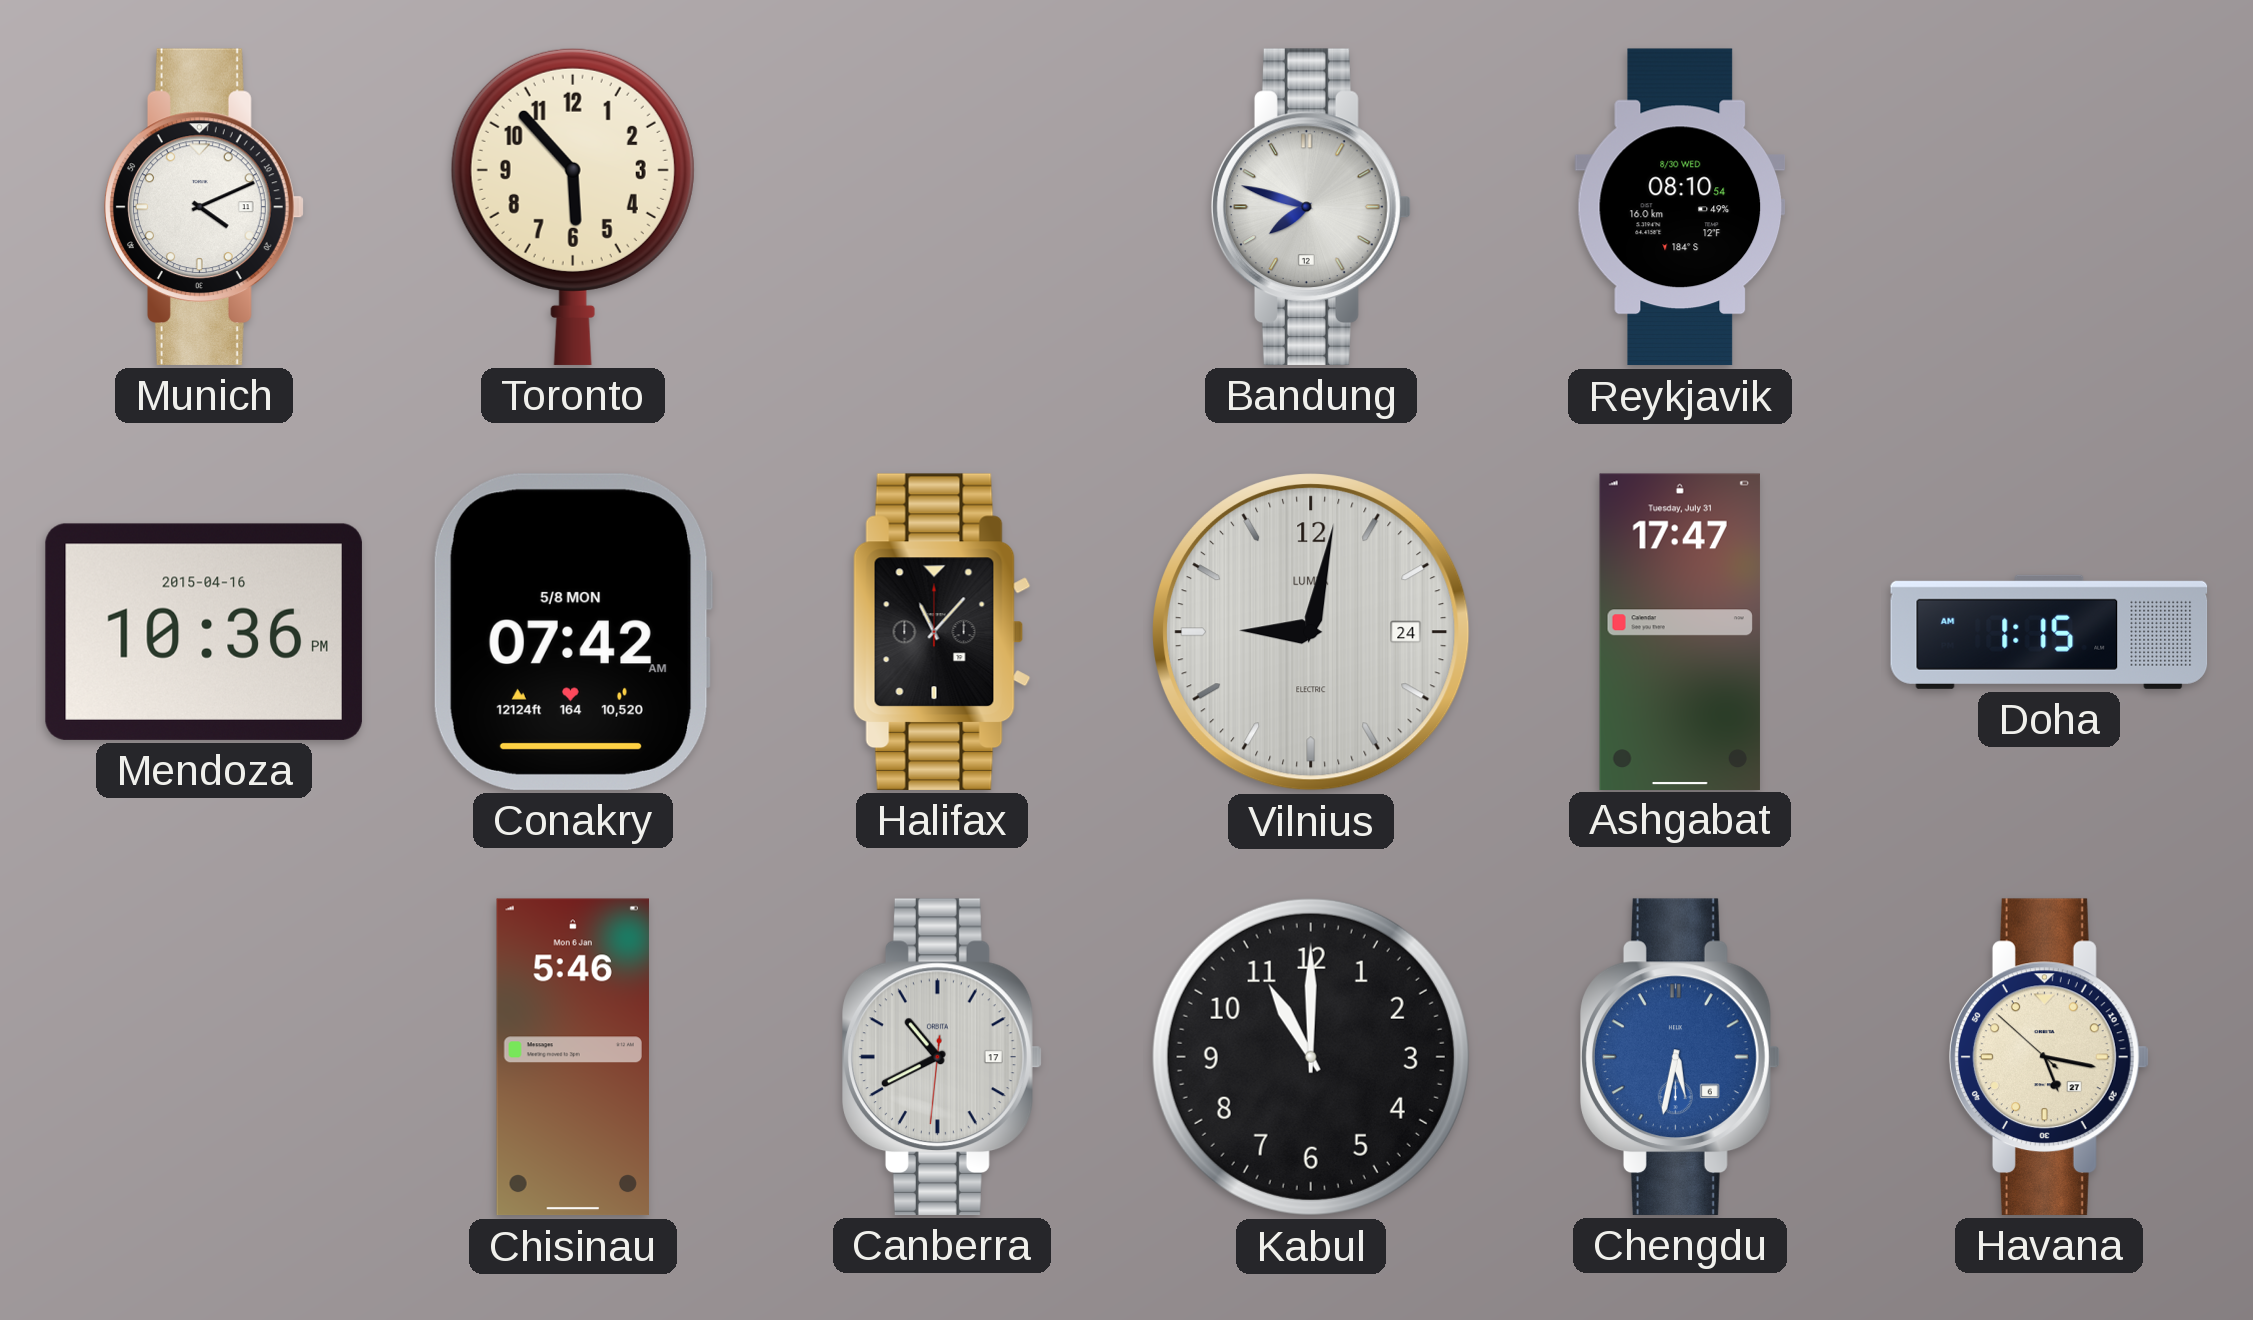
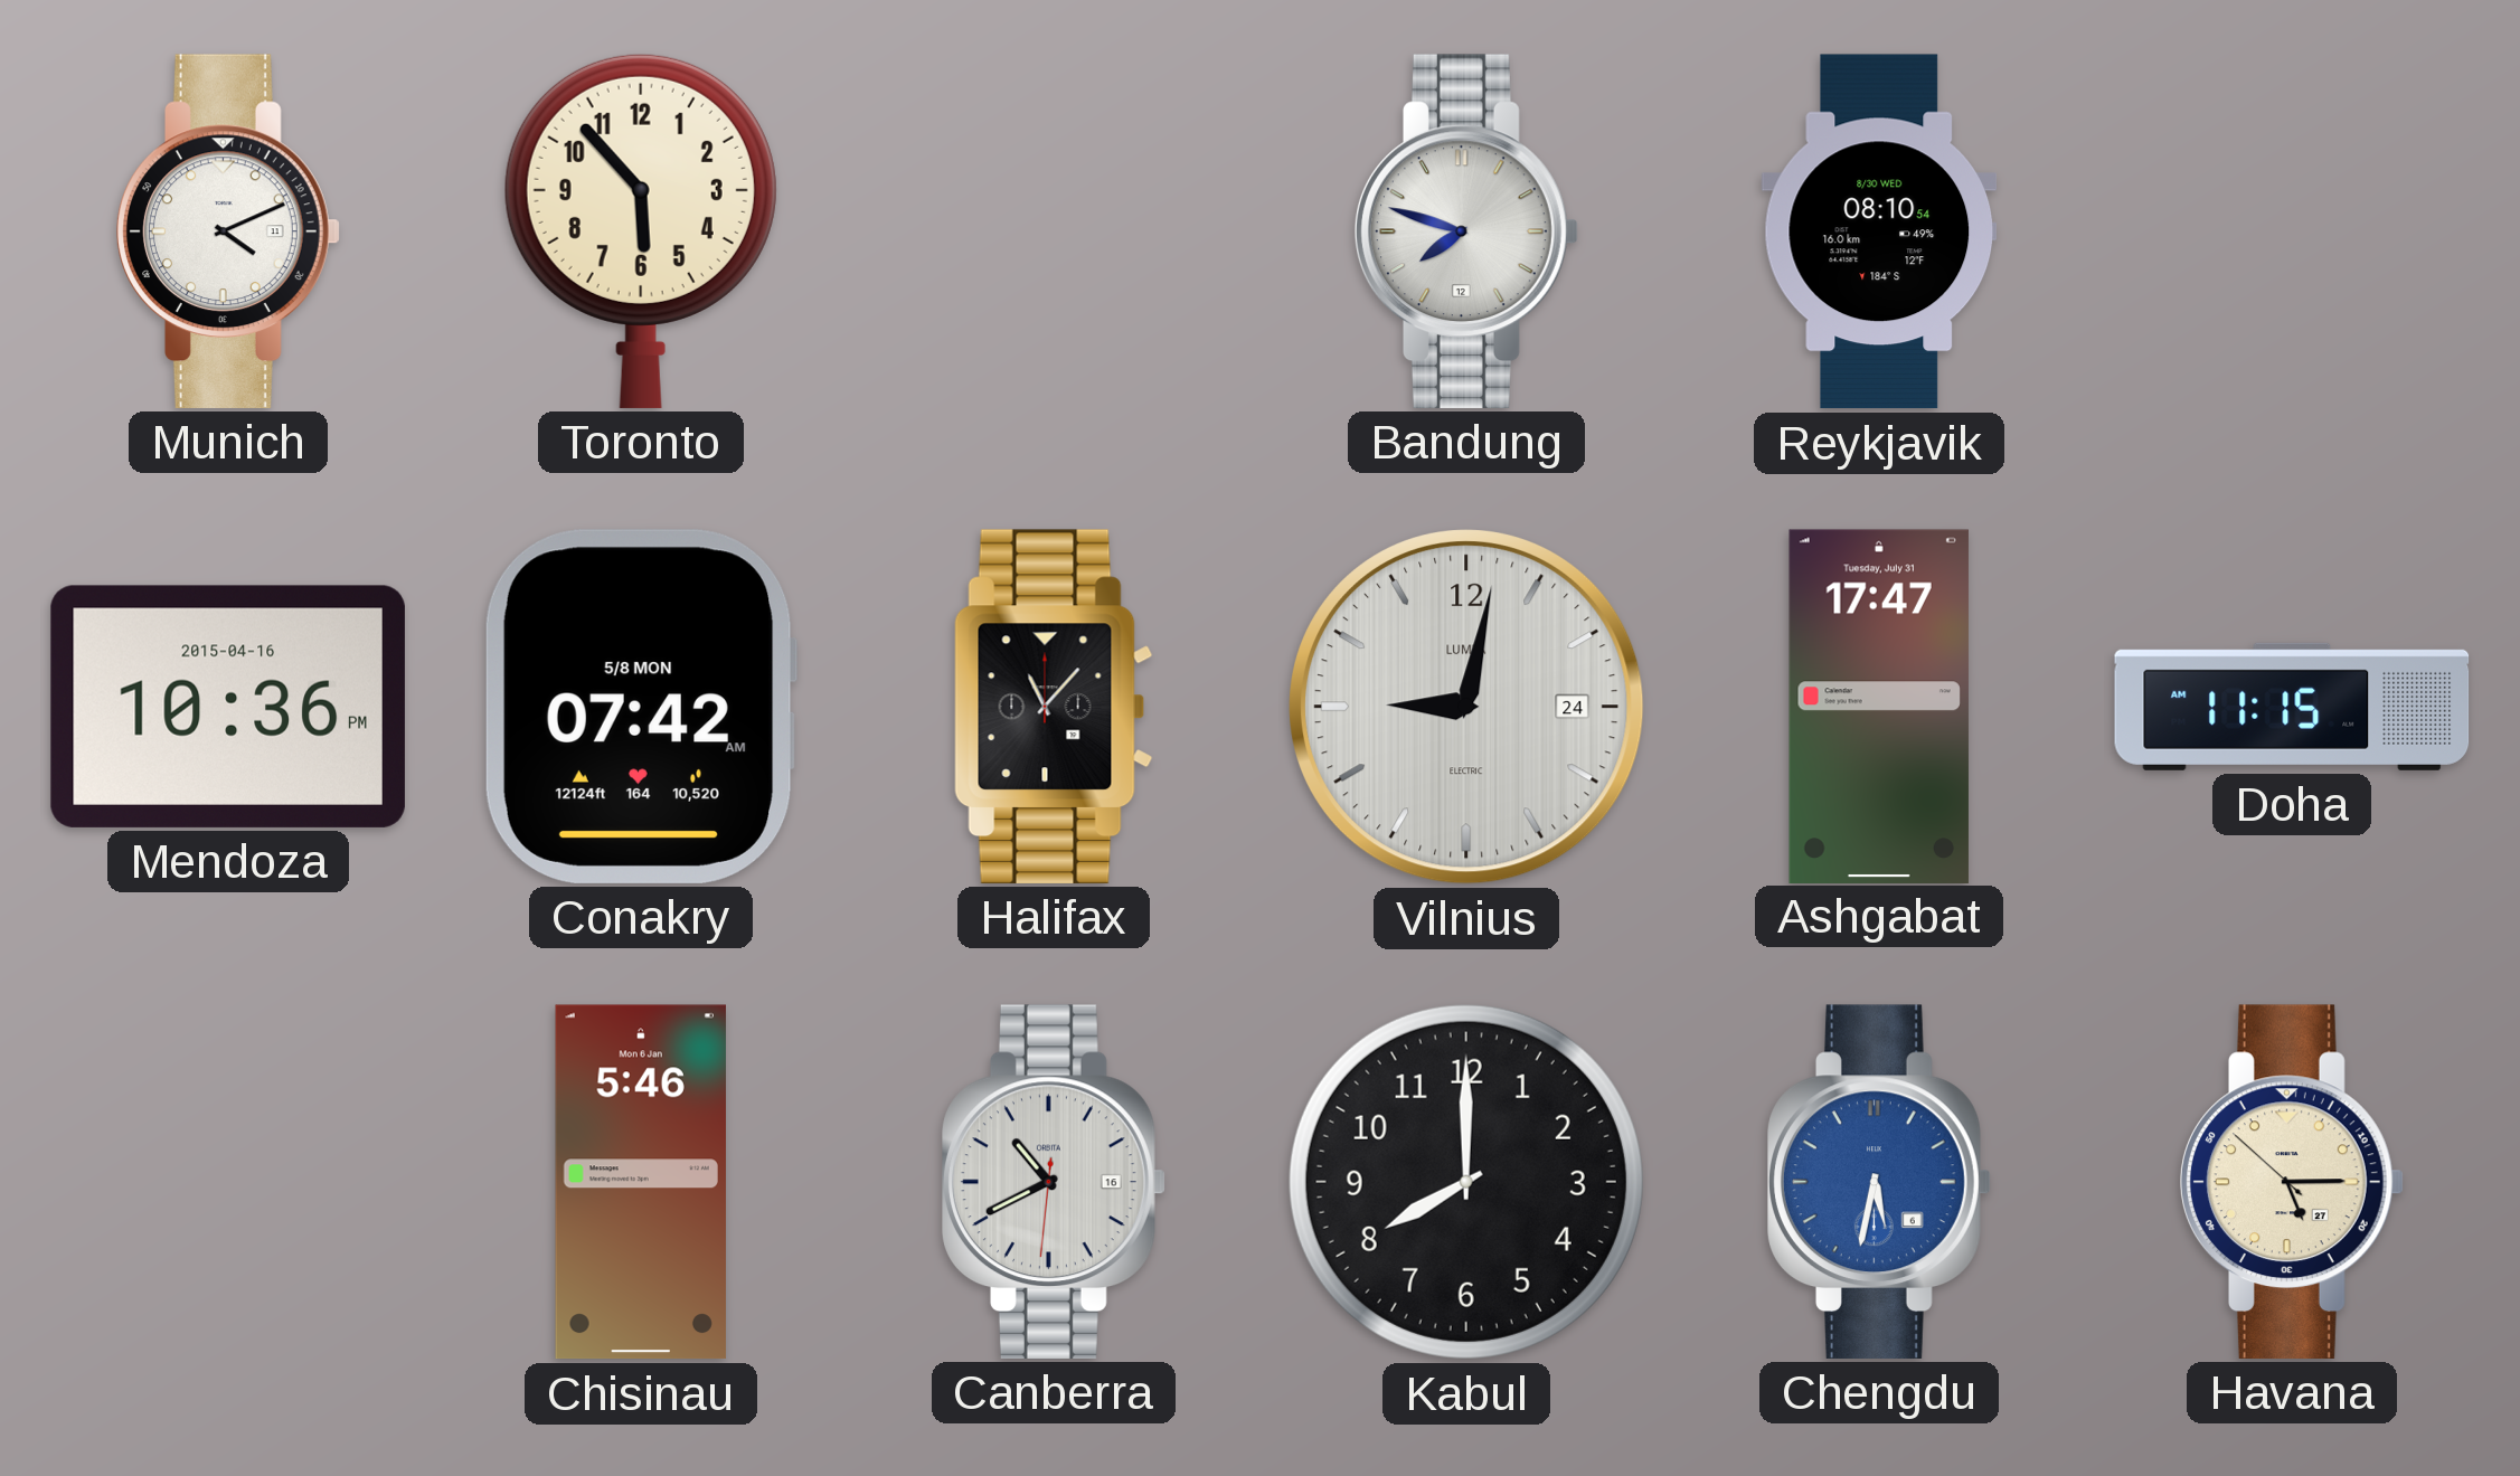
Doha: 1:15 -> 11:15 (2292, 707)
Canberra date: 17 -> 16 (1055, 1182)
Kabul: 11:00 -> 8:00 (1466, 1182)
Havana: 5:16 -> 5:14 (2293, 1182)
